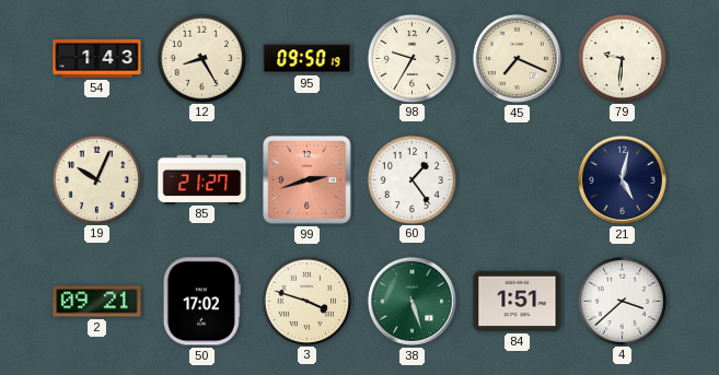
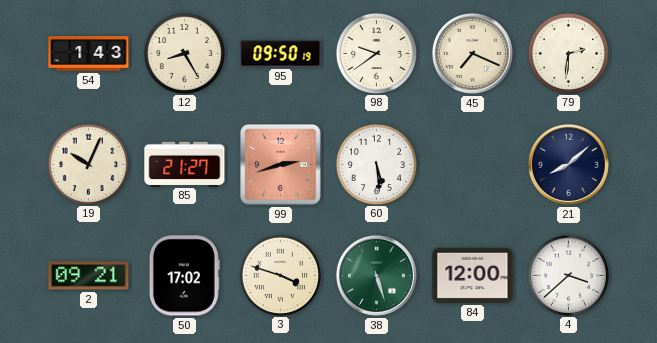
98: 9:35 -> 9:39 (376, 53)
79: 9:31 -> 2:31 (568, 53)
60: 1:24 -> 5:29 (376, 164)
21: 5:02 -> 8:08 (568, 164)
84: 1:51 -> 12:00 (473, 275)
